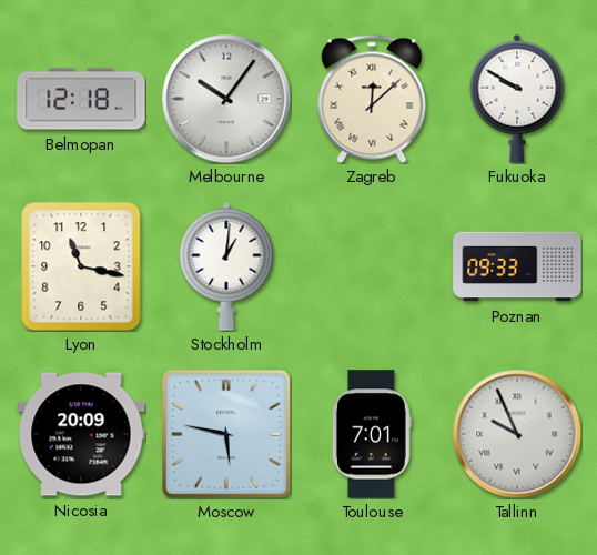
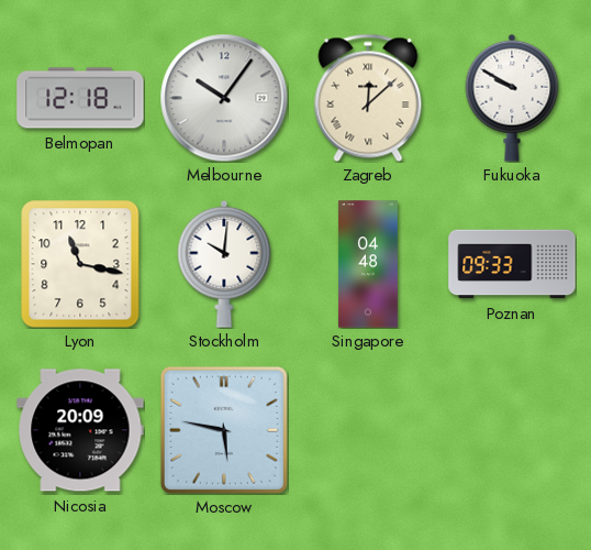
Stockholm: 1:01 -> 10:01 (224, 264)
Singapore: none -> 04:48 (368, 264)
Toulouse: 7:01 -> none (372, 434)
Tallinn: 9:56 -> none (517, 434)
